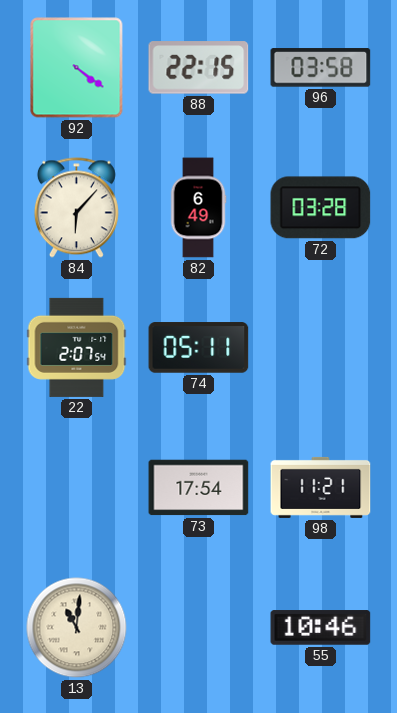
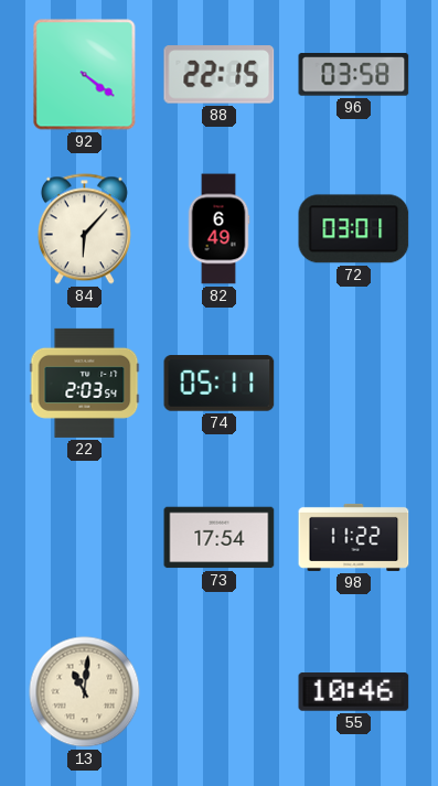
72: 03:28 -> 03:01 (354, 229)
22: 2:07 -> 2:03 (85, 383)
98: 11:21 -> 11:22 (354, 537)
